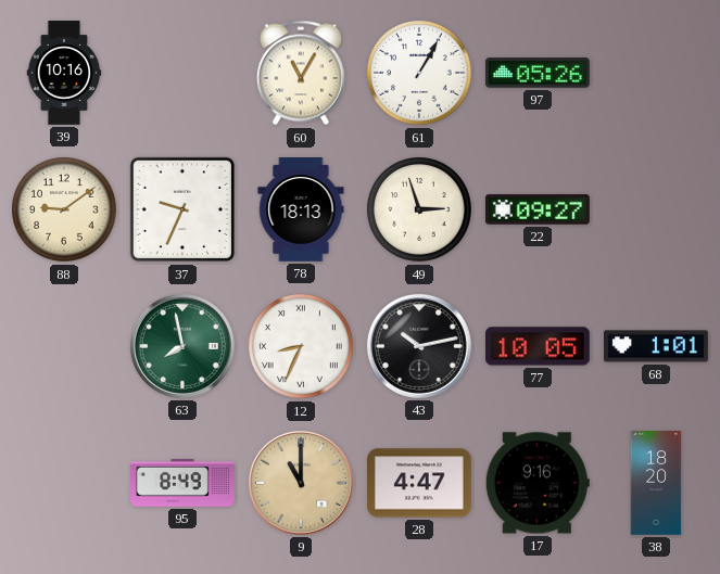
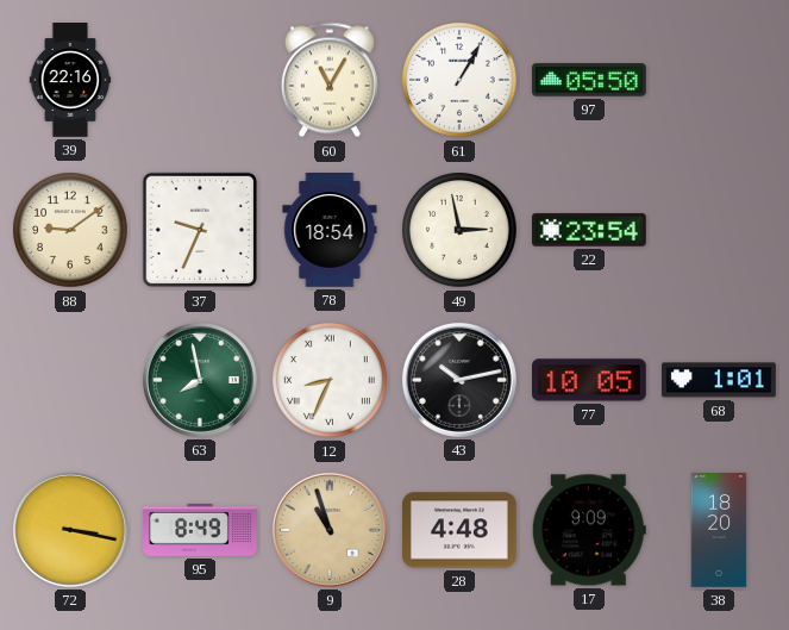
39: 10:16 -> 22:16 (70, 80)
97: 05:26 -> 05:50 (589, 80)
78: 18:13 -> 18:54 (330, 231)
49: 2:57 -> 2:58 (461, 231)
22: 09:27 -> 23:54 (589, 230)
72: none -> 3:17 (70, 530)
9: 11:00 -> 10:57 (330, 530)
28: 4:47 -> 4:48 (461, 530)
17: 9:16 -> 9:09 (589, 530)
